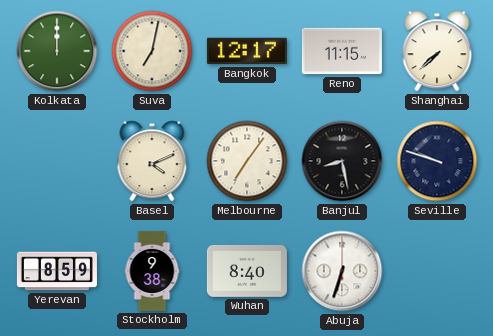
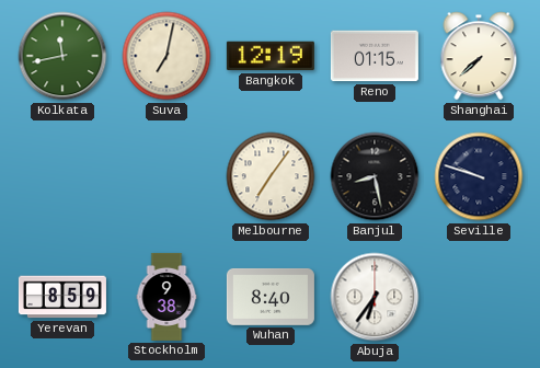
Kolkata: 12:00 -> 11:43 (62, 56)
Bangkok: 12:17 -> 12:19 (271, 56)
Reno: 11:15 -> 01:15 (375, 56)
Basel: 4:11 -> none (152, 161)
Abuja: 6:33 -> 6:36 (375, 297)
